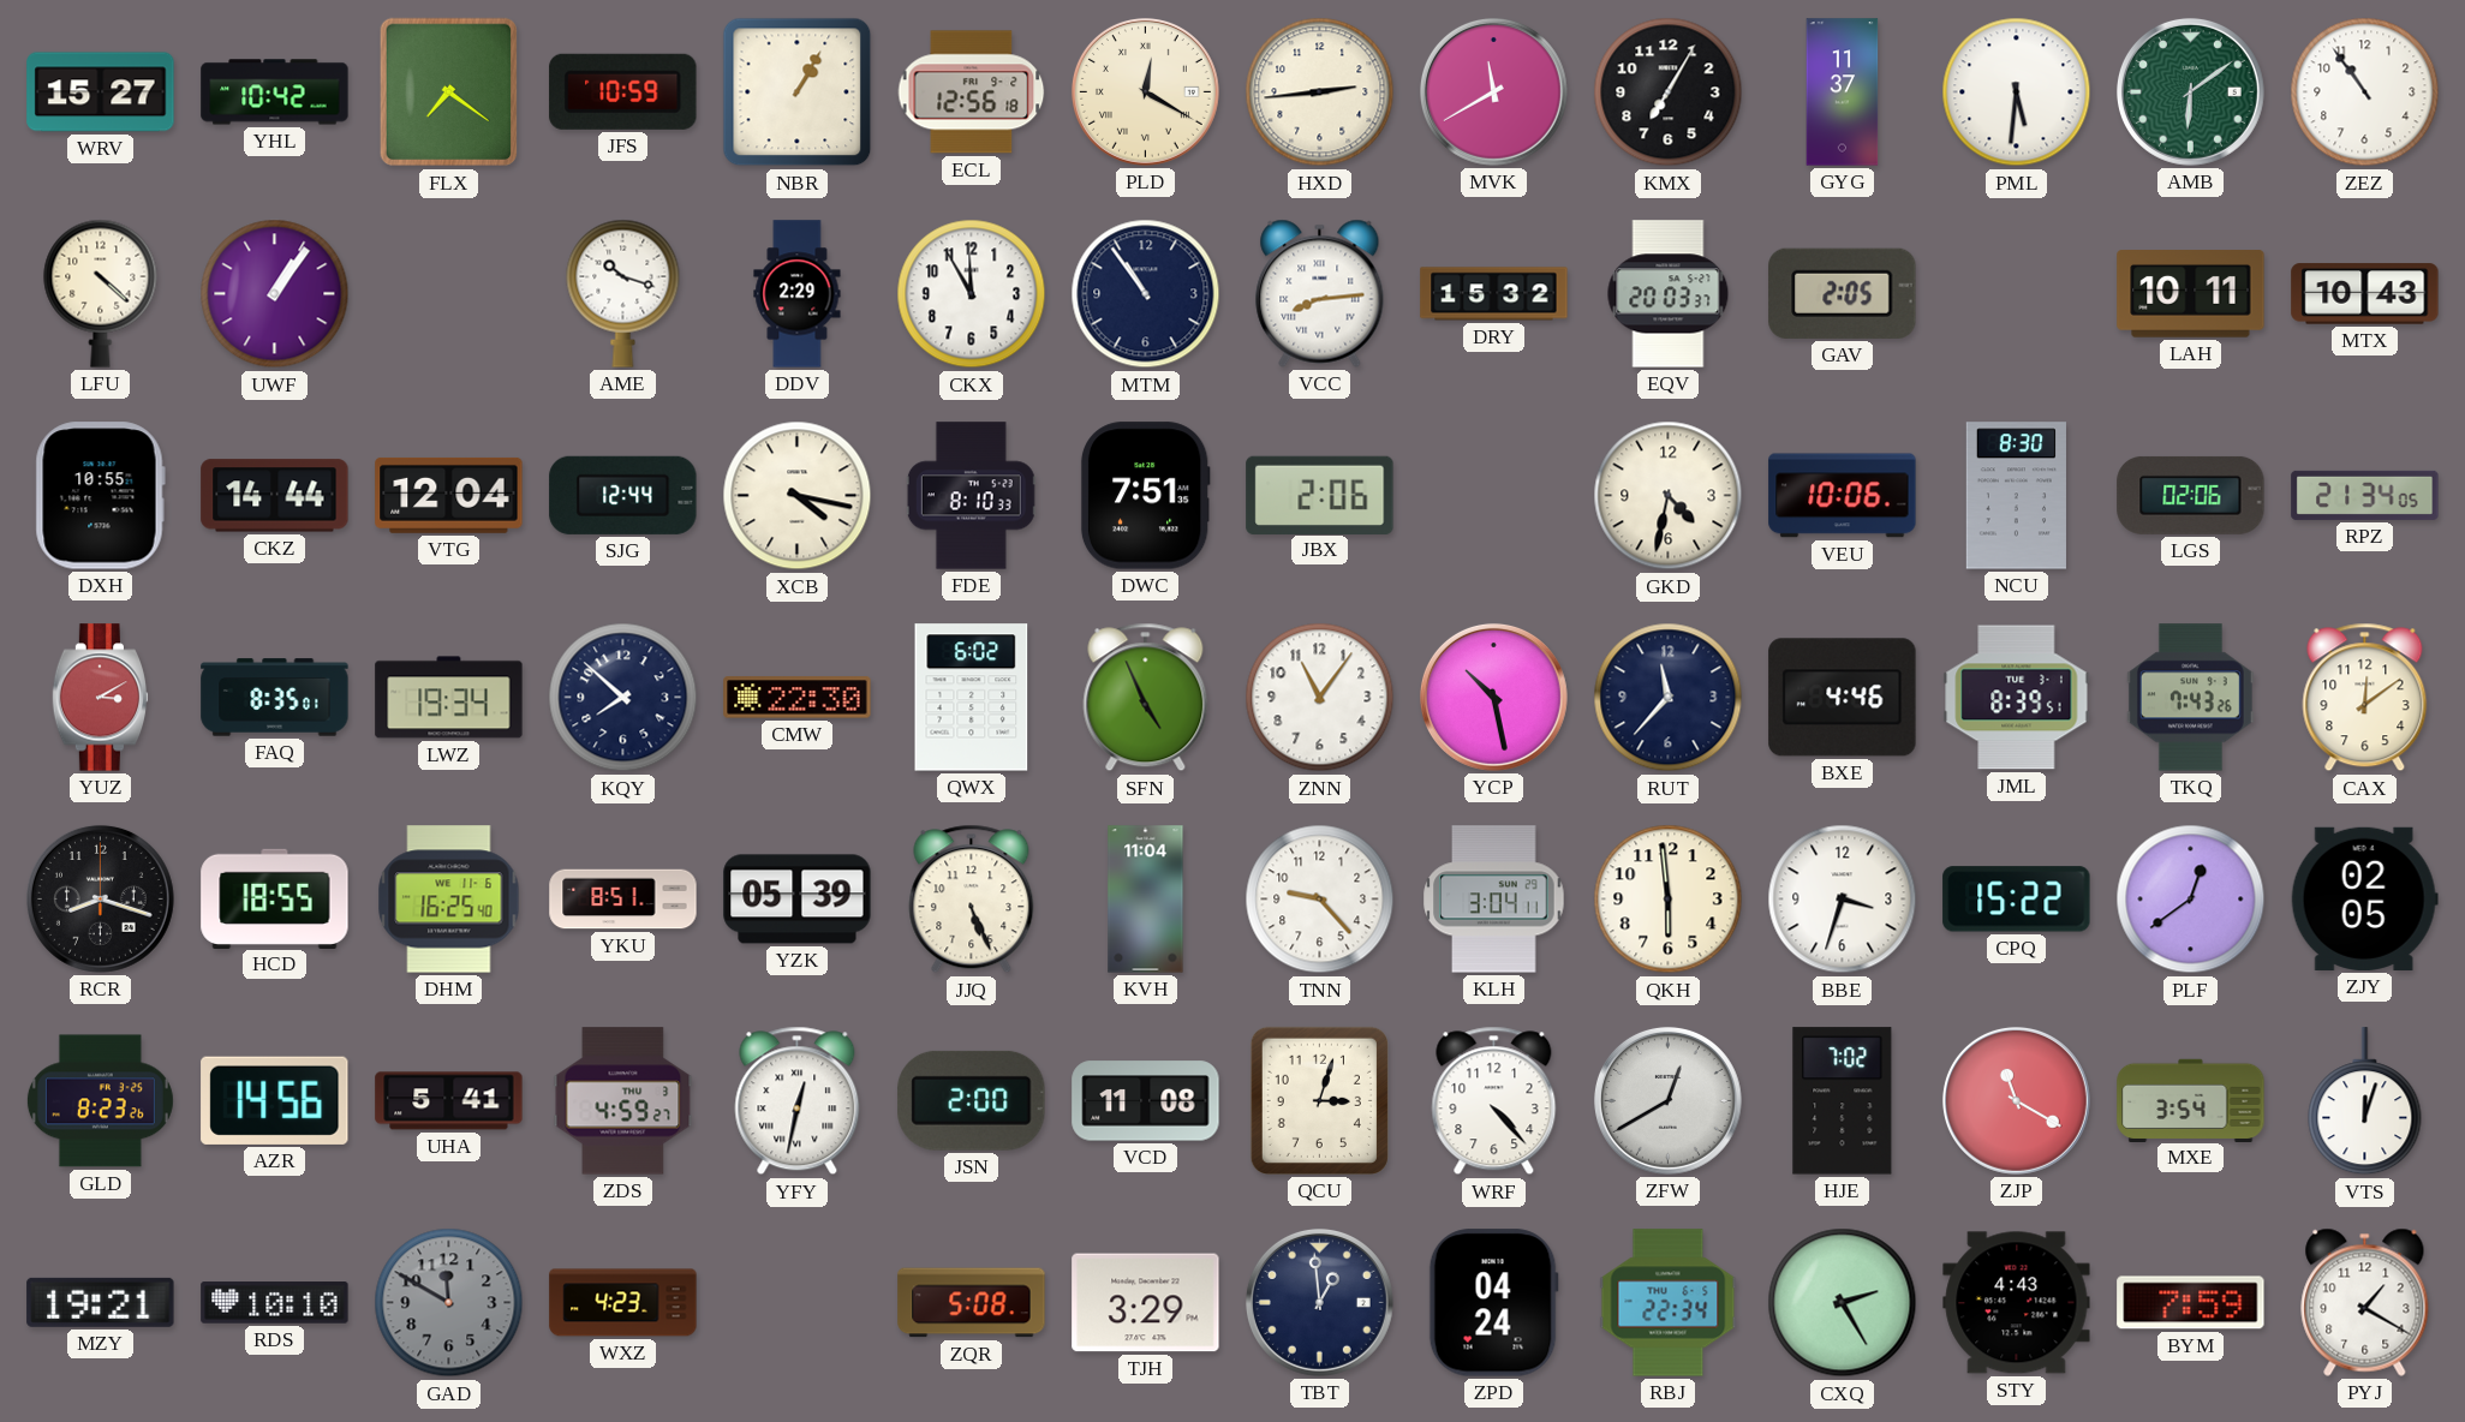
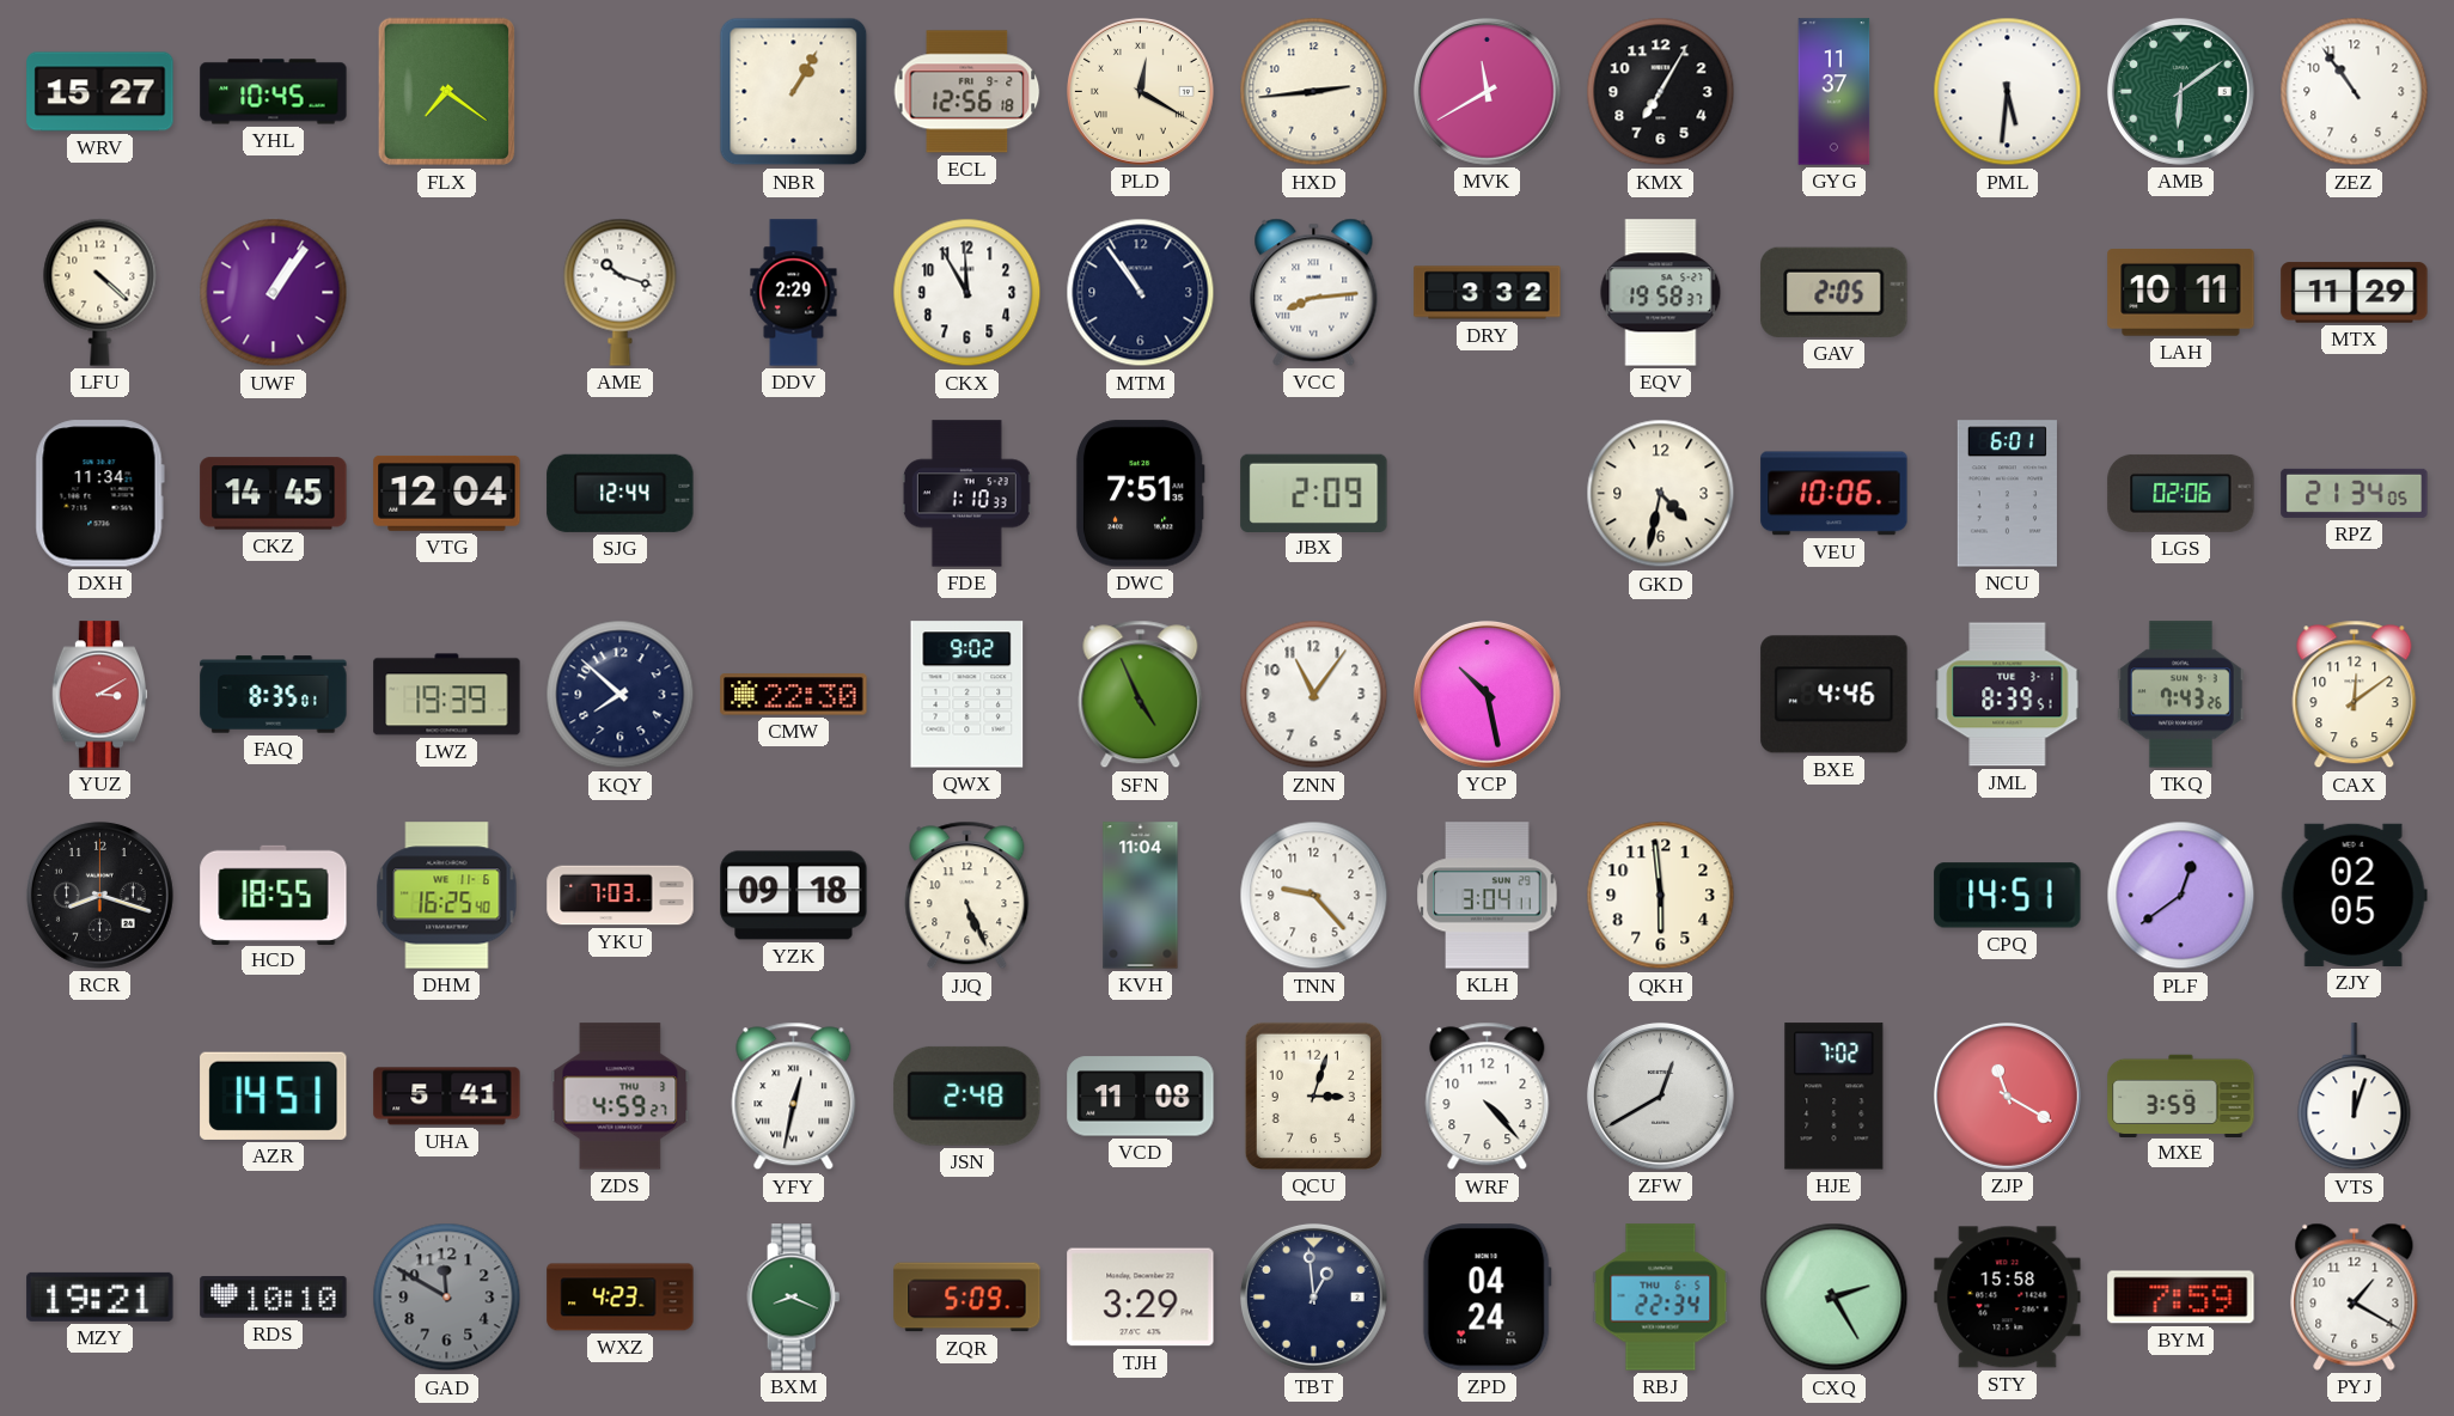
YHL: 10:42 -> 10:45 (274, 92)
JFS: 10:59 -> none (623, 91)
DRY: 15:32 -> 3:32 (1488, 293)
EQV: 20:03 -> 19:58 (1661, 293)
MTX: 10:43 -> 11:29 (2355, 293)
DXH: 10:55 -> 11:34 (99, 494)
CKZ: 14:44 -> 14:45 (274, 494)
XCB: 4:17 -> none (798, 496)
FDE: 8:10 -> 1:10 (966, 494)
JBX: 2:06 -> 2:09 (1314, 493)
NCU: 8:30 -> 6:01 (2007, 494)
LWZ: 19:34 -> 19:39 (447, 695)
QWX: 6:02 -> 9:02 (967, 695)
RUT: 11:37 -> none (1669, 698)
YKU: 8:51 -> 7:03 (621, 896)
YZK: 05:39 -> 09:18 (794, 896)
BBE: 3:33 -> none (1843, 900)
CPQ: 15:22 -> 14:51 (2008, 896)
GLD: 8:23 -> none (100, 1101)
AZR: 14:56 -> 14:51 (274, 1095)
JSN: 2:00 -> 2:48 (967, 1095)
MXE: 3:54 -> 3:59 (2181, 1095)
BXM: none -> 8:19 (794, 1298)
ZQR: 5:08 -> 5:09 (967, 1298)
STY: 4:43 -> 15:58 (2008, 1298)
